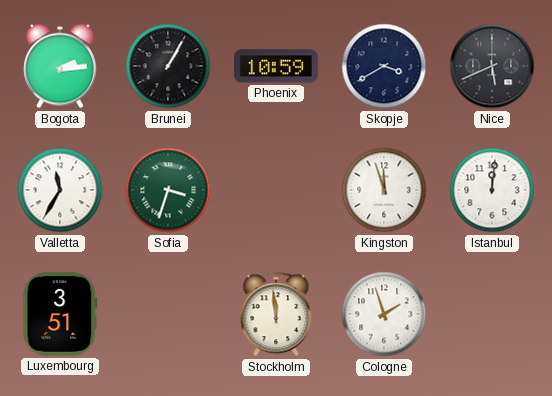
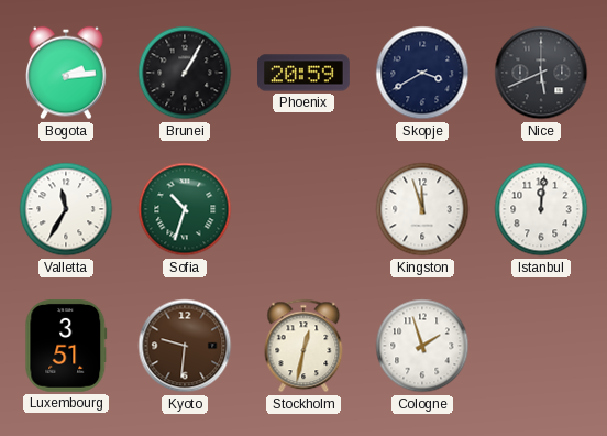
Phoenix: 10:59 -> 20:59 (305, 73)
Sofia: 3:33 -> 10:33 (185, 209)
Kyoto: none -> 9:31 (185, 346)
Stockholm: 11:59 -> 12:32 (304, 346)
